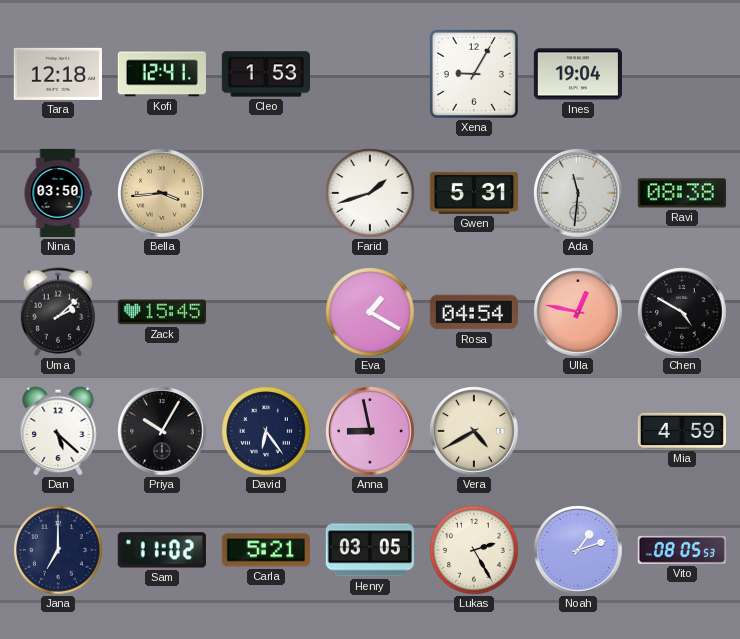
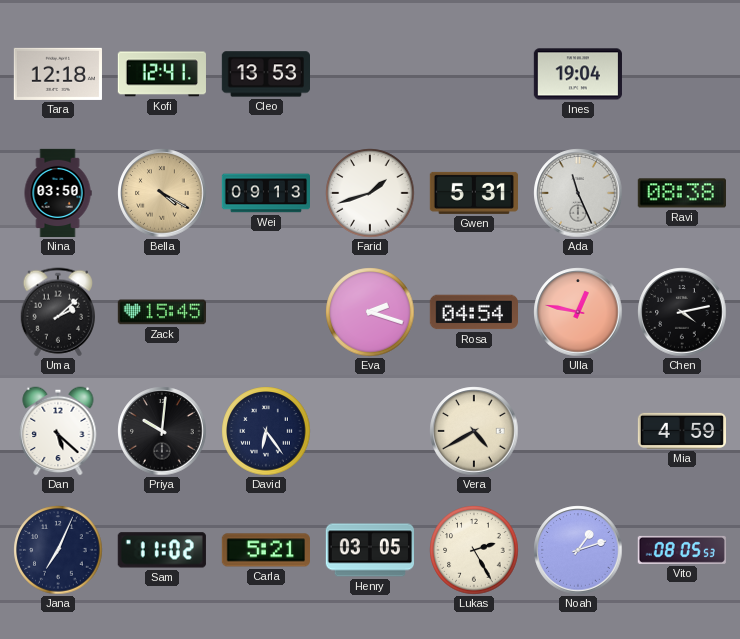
Cleo: 1:53 -> 13:53 (265, 74)
Xena: 9:05 -> none (474, 74)
Bella: 3:44 -> 4:20 (162, 193)
Wei: none -> 09:13 (265, 193)
Ada: 11:31 -> 11:26 (578, 193)
Eva: 1:20 -> 2:18 (370, 312)
Chen: 4:50 -> 4:13 (682, 312)
Priya: 10:05 -> 10:01 (162, 431)
Anna: 8:58 -> none (370, 431)
Jana: 7:00 -> 7:04 (58, 550)
